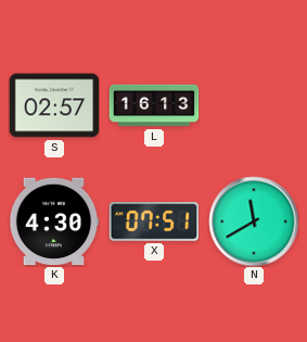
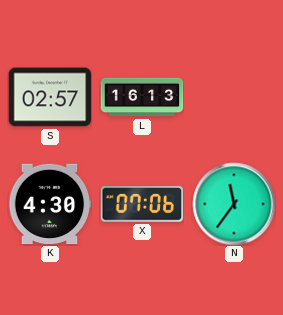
X: 07:51 -> 07:06 (142, 205)
N: 11:40 -> 11:36 (234, 204)
